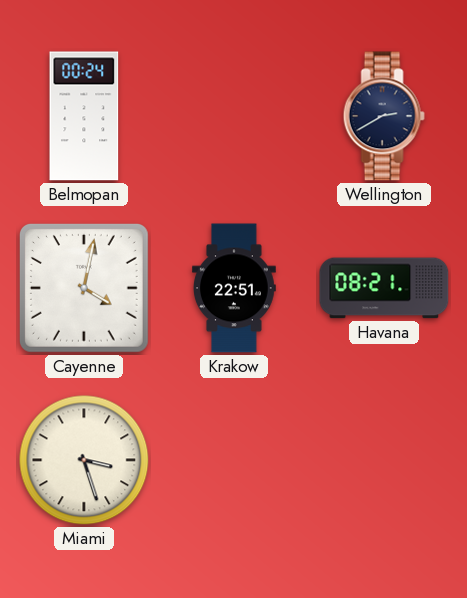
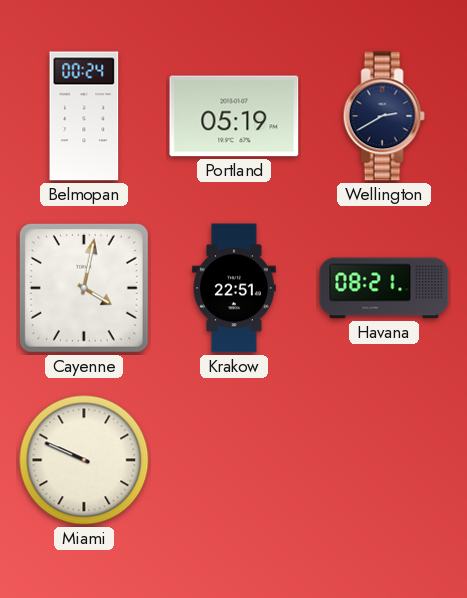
Portland: none -> 05:19 (234, 116)
Miami: 3:27 -> 9:49 (84, 460)
